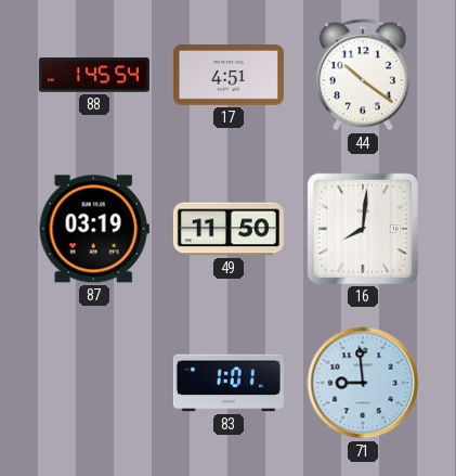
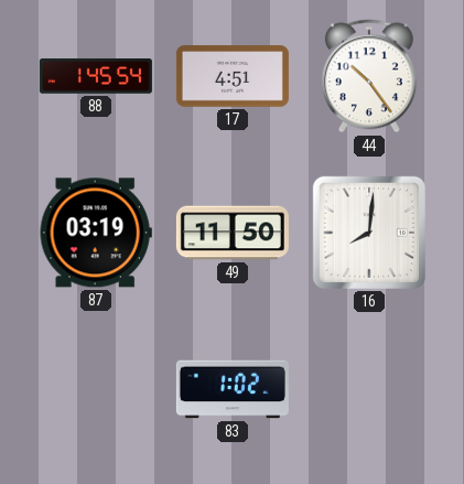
44: 10:21 -> 10:24 (369, 76)
83: 1:01 -> 1:02 (233, 389)
71: 8:59 -> none (363, 383)
